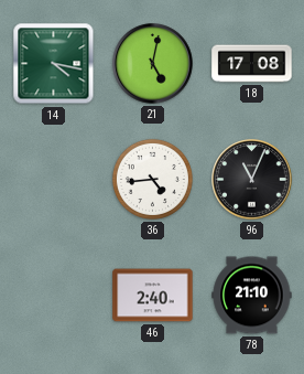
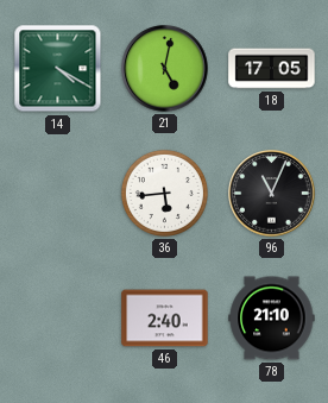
14: 4:17 -> 4:20 (58, 69)
18: 17:08 -> 17:05 (272, 69)
36: 4:44 -> 5:44 (164, 193)
